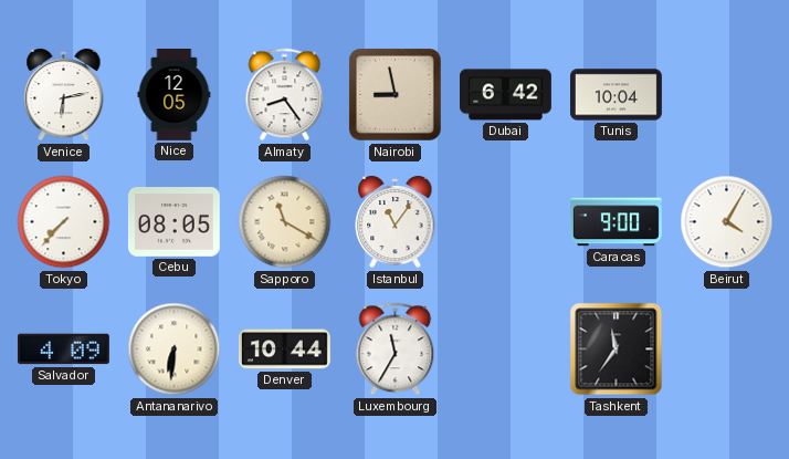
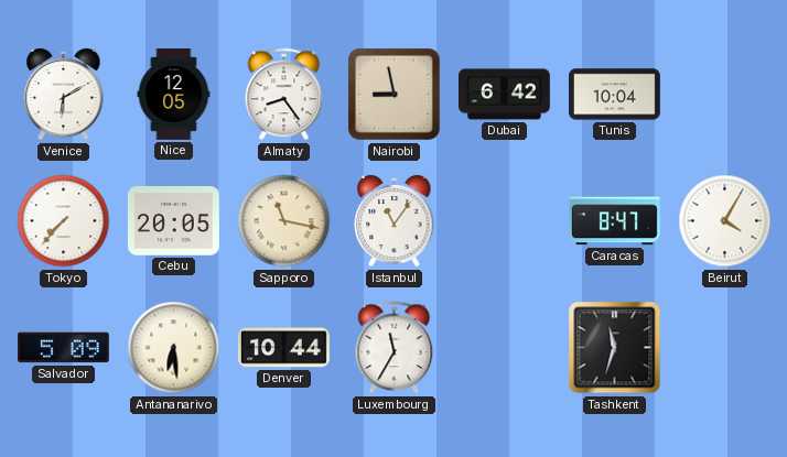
Venice: 6:13 -> 6:10 (64, 95)
Cebu: 08:05 -> 20:05 (173, 221)
Sapporo: 11:20 -> 11:17 (284, 221)
Caracas: 9:00 -> 8:47 (615, 221)
Salvador: 4:09 -> 5:09 (63, 348)
Antananarivo: 6:31 -> 6:29 (174, 348)
Tashkent: 11:36 -> 11:33 (615, 348)
